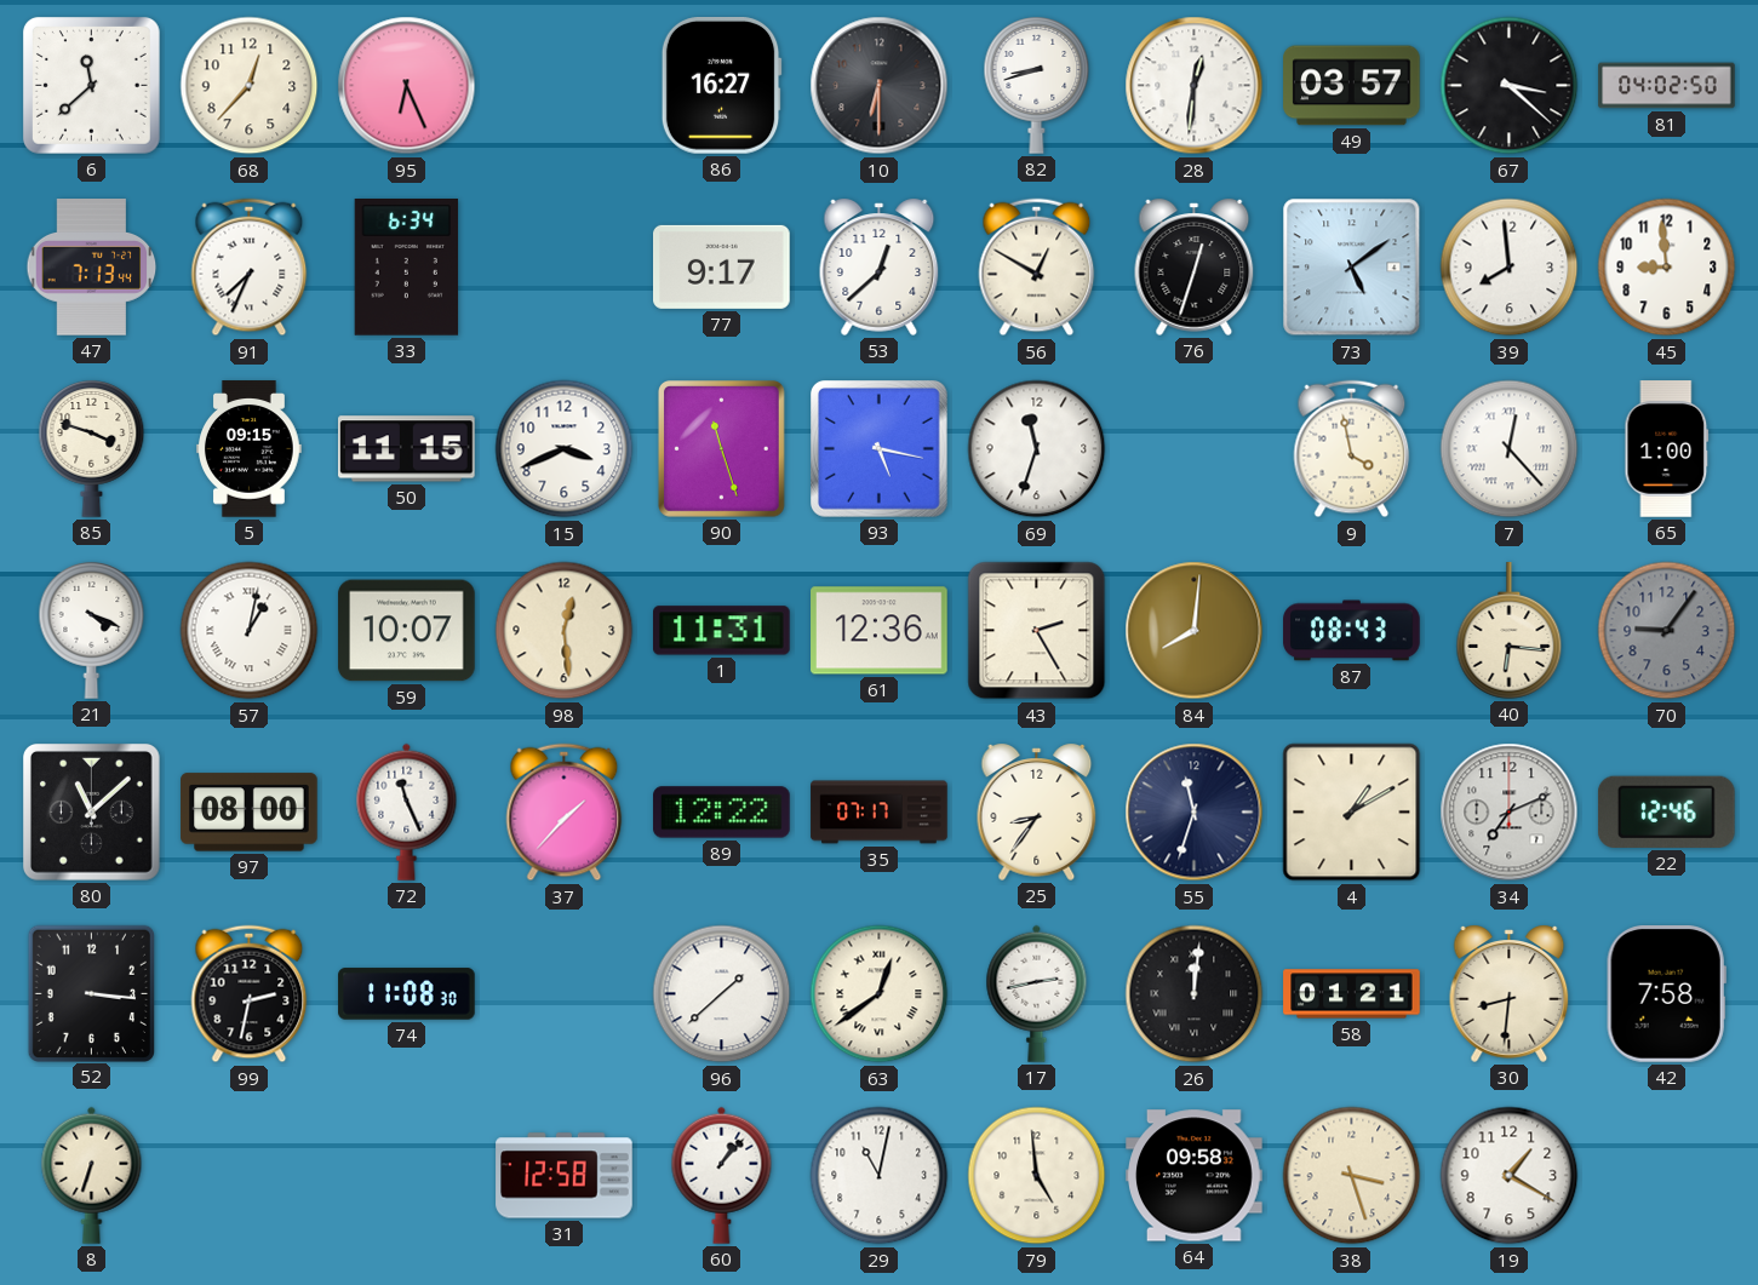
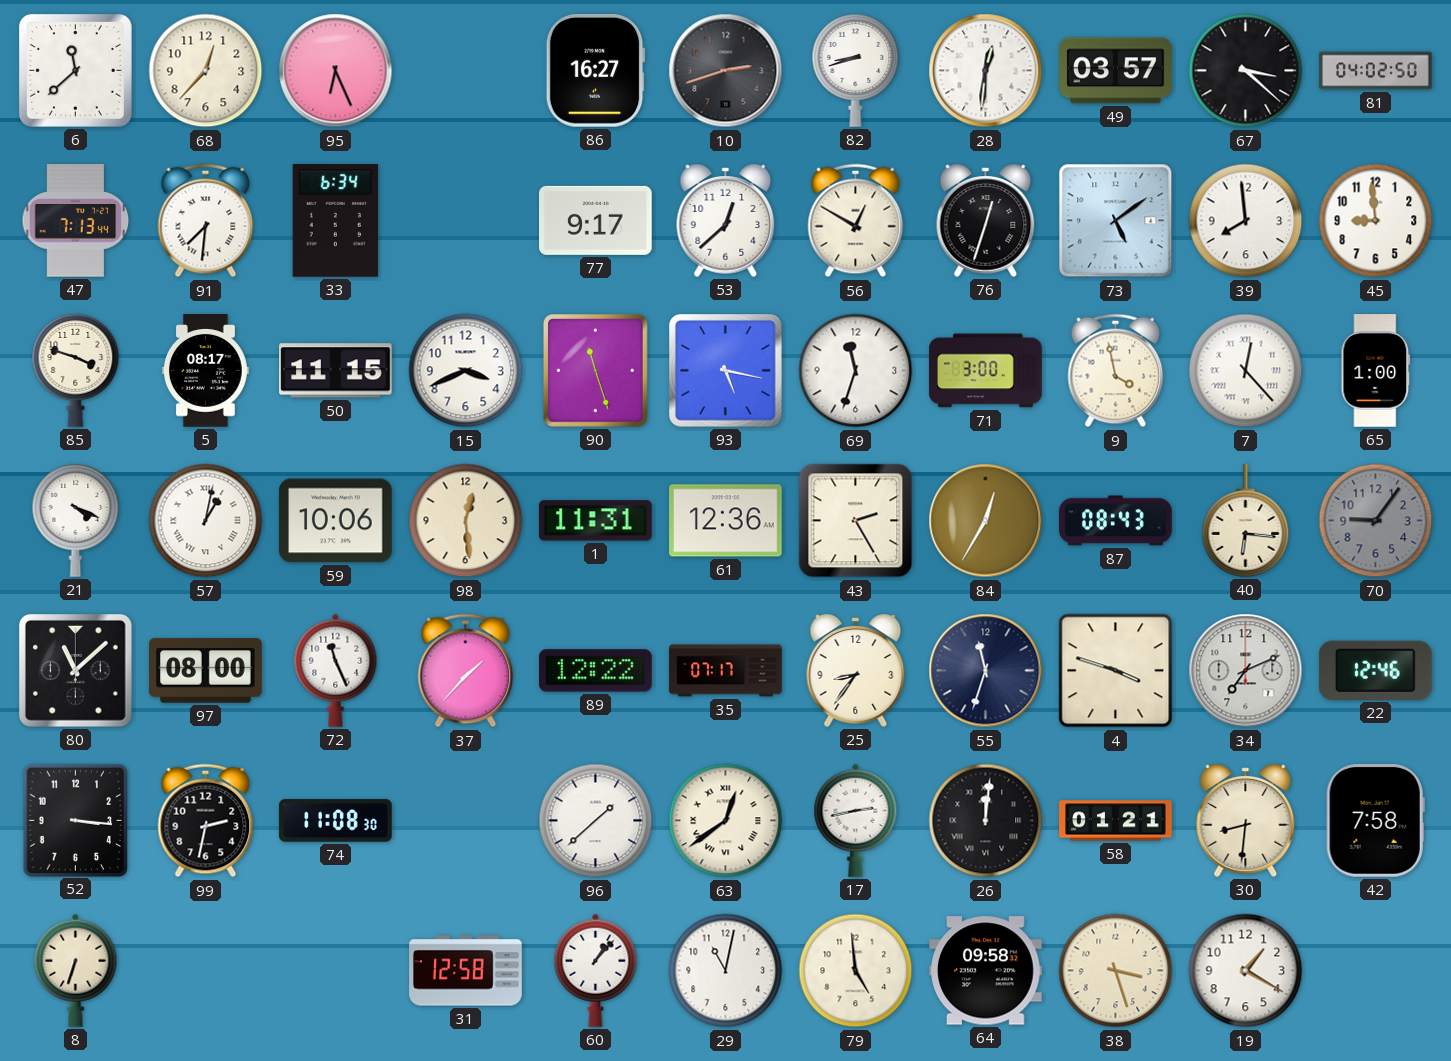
10: 6:30 -> 2:42 (726, 71)
91: 7:34 -> 7:31 (206, 221)
5: 09:15 -> 08:17 (206, 371)
71: none -> 3:00 (986, 371)
59: 10:07 -> 10:06 (336, 521)
84: 8:01 -> 12:35 (986, 521)
4: 1:10 -> 3:48 (1116, 671)
